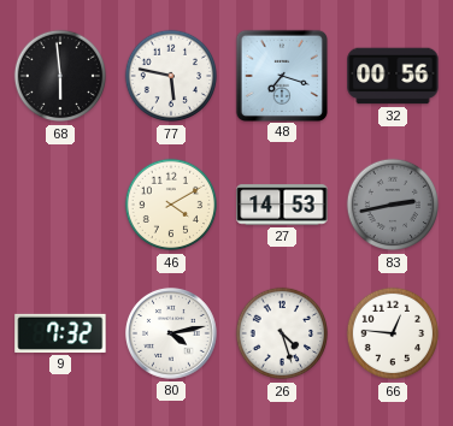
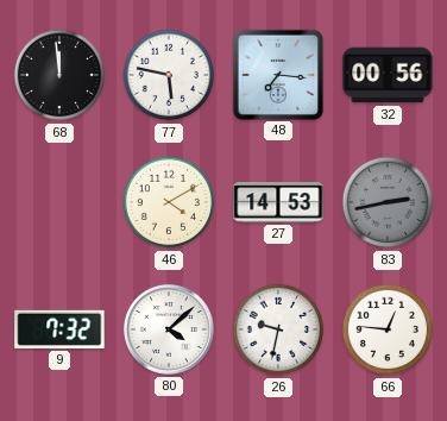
68: 5:59 -> 11:59 (59, 75)
48: 7:18 -> 7:16 (277, 74)
80: 4:13 -> 4:08 (169, 329)
26: 4:27 -> 9:32 (278, 329)
